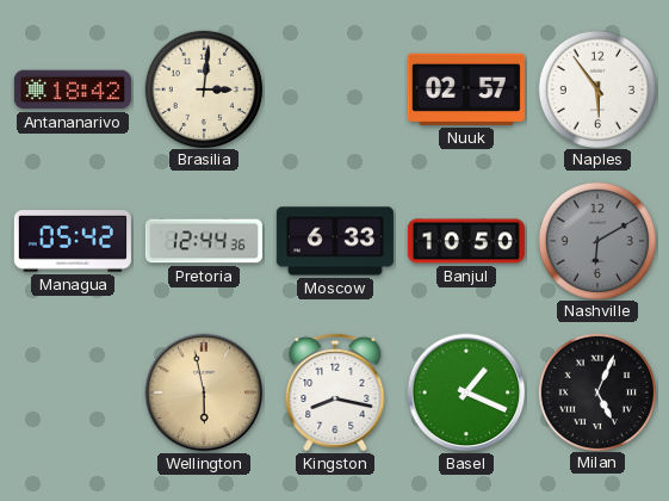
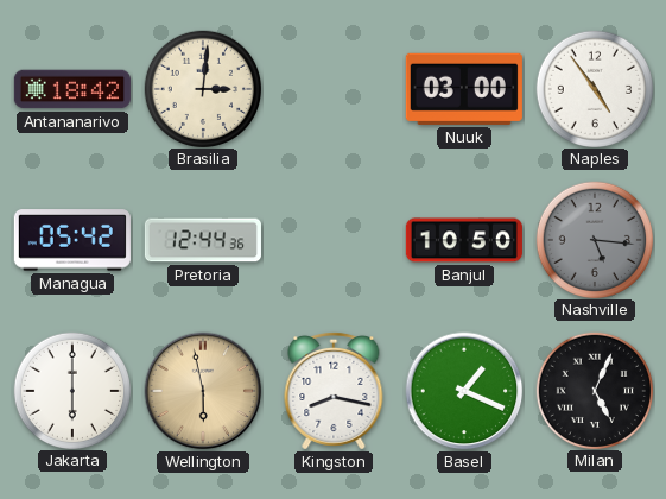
Nuuk: 02:57 -> 03:00 (464, 89)
Naples: 5:54 -> 4:54 (594, 88)
Moscow: 6:33 -> none (335, 241)
Nashville: 6:10 -> 5:16 (594, 239)
Jakarta: none -> 6:00 (71, 390)
